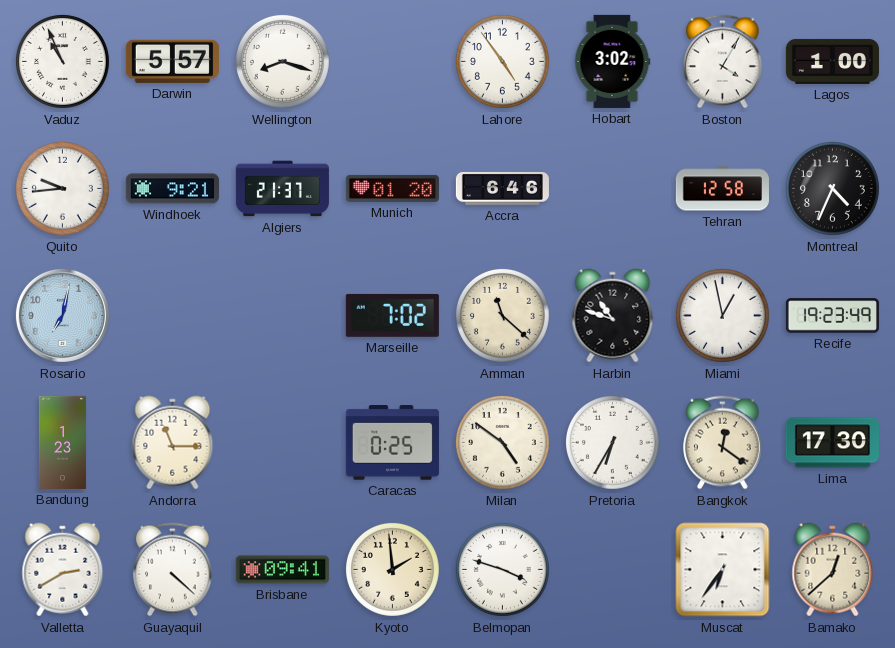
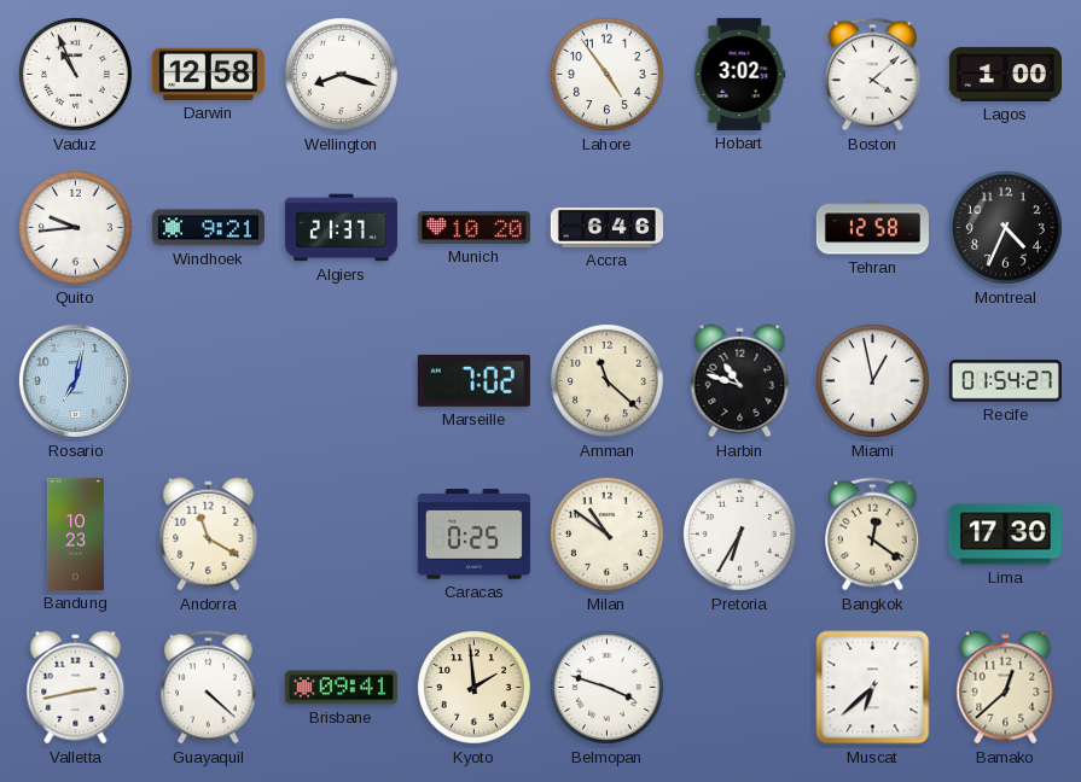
Darwin: 5:57 -> 12:58 (208, 74)
Boston: 4:05 -> 4:08 (873, 75)
Munich: 01:20 -> 10:20 (473, 227)
Recife: 19:23 -> 01:54 (1005, 381)
Bandung: 1:23 -> 10:23 (75, 533)
Andorra: 11:15 -> 11:20 (209, 535)
Milan: 4:51 -> 10:51 (606, 533)
Valletta: 2:40 -> 2:43 (76, 688)
Muscat: 6:36 -> 6:38 (873, 688)
